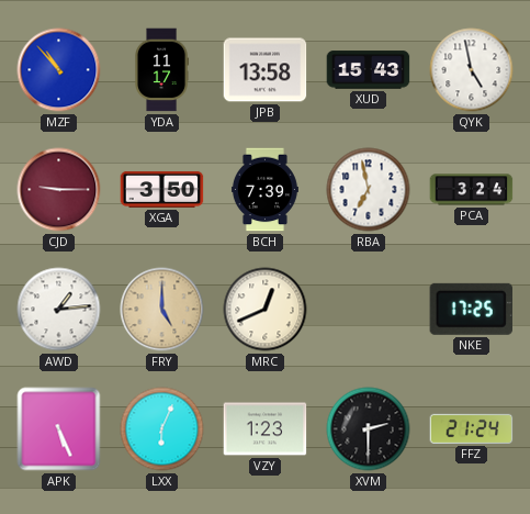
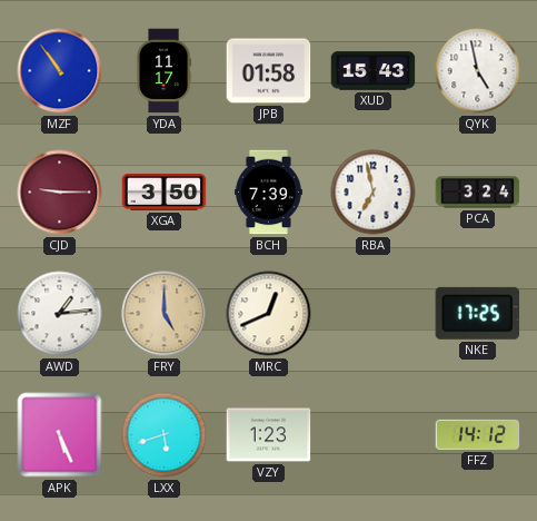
MZF: 10:53 -> 10:54 (60, 71)
JPB: 13:58 -> 01:58 (269, 71)
LXX: 6:04 -> 5:42 (165, 435)
XVM: 2:30 -> none (369, 429)
FFZ: 21:24 -> 14:12 (478, 434)
